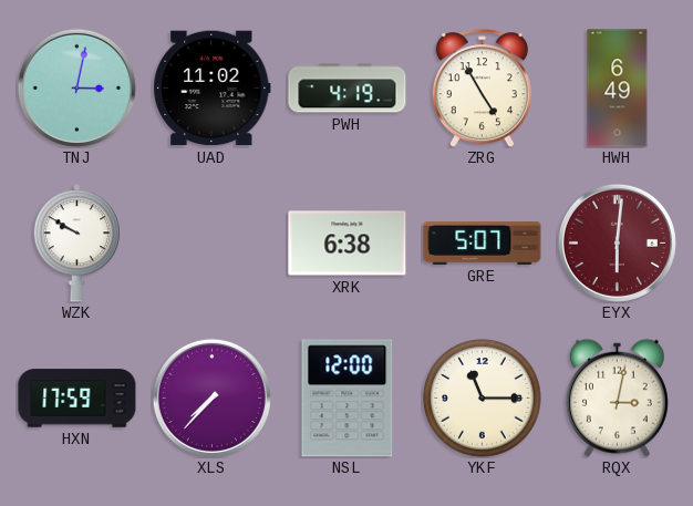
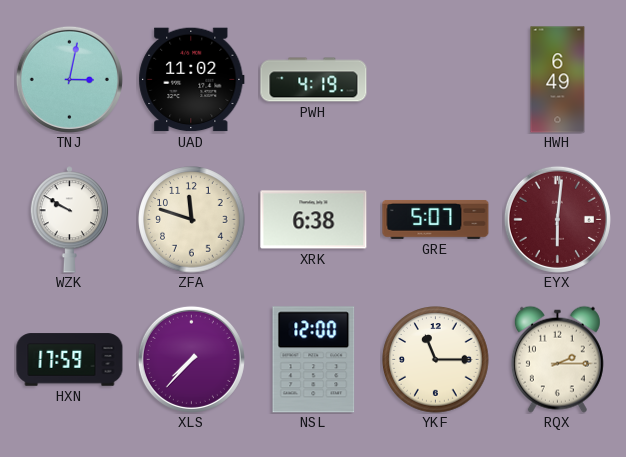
ZRG: 4:55 -> none (482, 89)
ZFA: none -> 11:48 (192, 220)
RQX: 3:02 -> 2:15 (557, 359)
